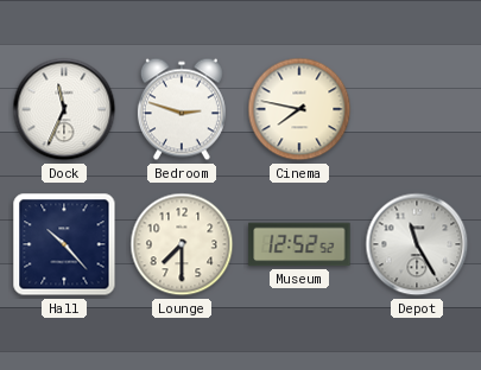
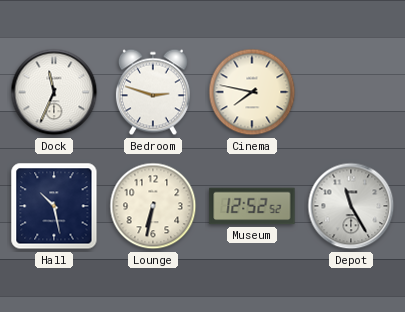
Hall: 10:23 -> 10:28 (54, 206)
Lounge: 7:30 -> 6:32 (153, 206)
